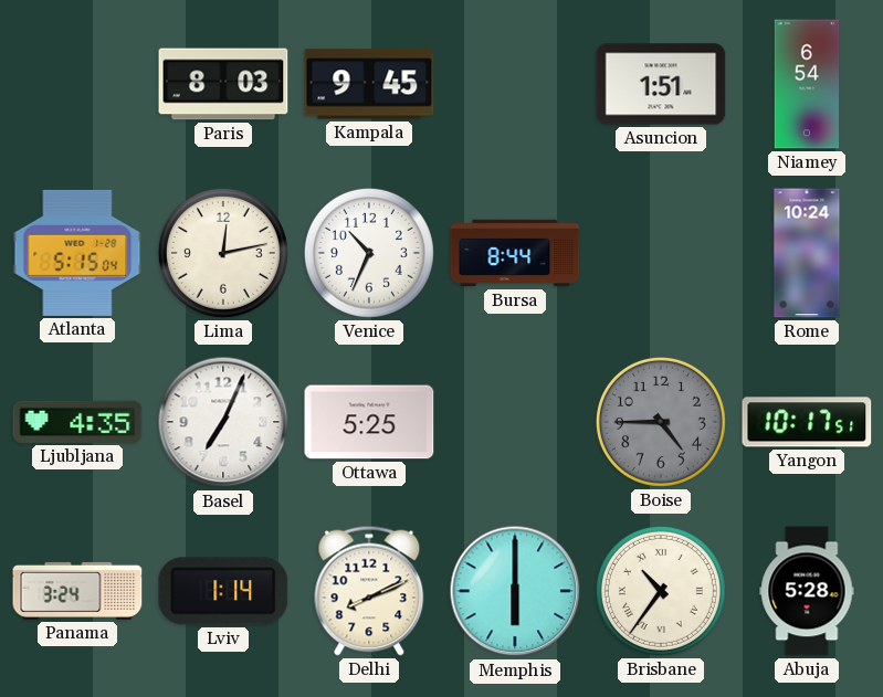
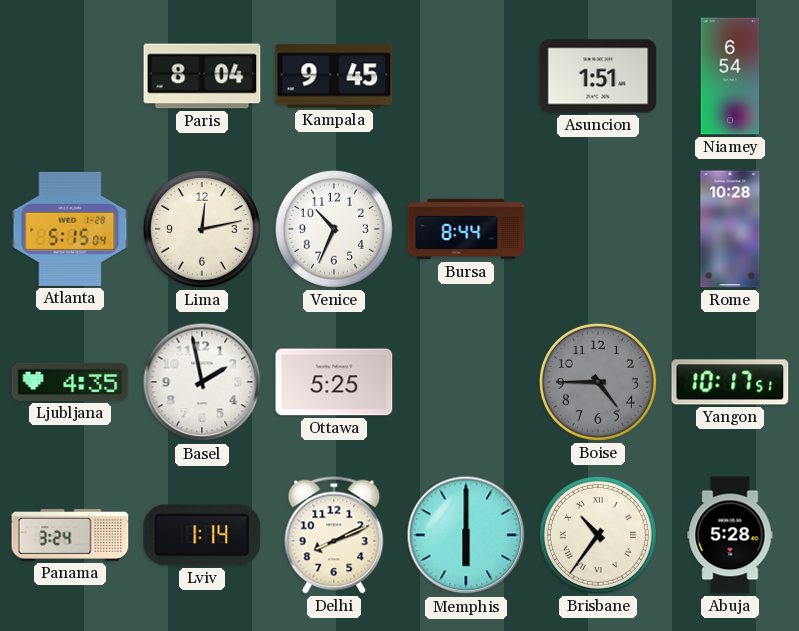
Paris: 8:03 -> 8:04 (202, 76)
Rome: 10:24 -> 10:28 (730, 229)
Basel: 7:04 -> 1:58 (202, 382)
